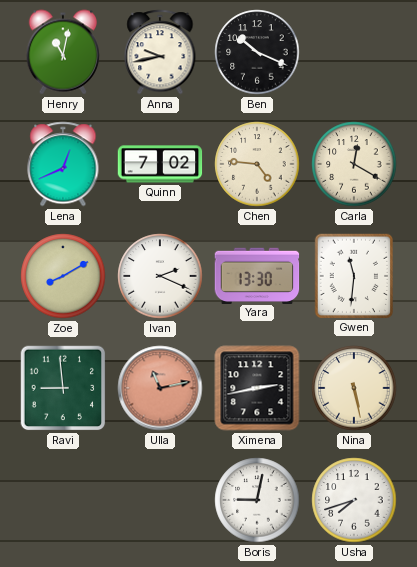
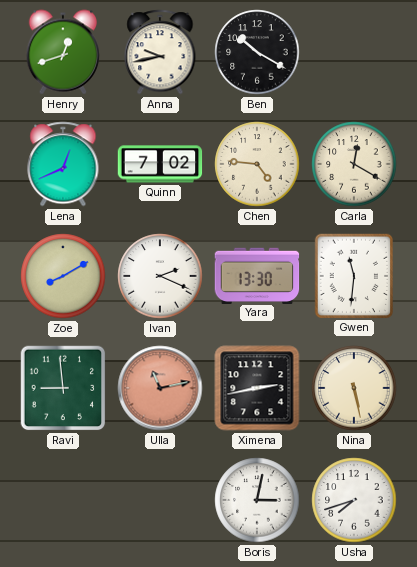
Henry: 11:02 -> 12:42 (63, 52)
Ben: 10:19 -> 10:20 (257, 52)
Boris: 9:02 -> 3:02 (257, 500)
